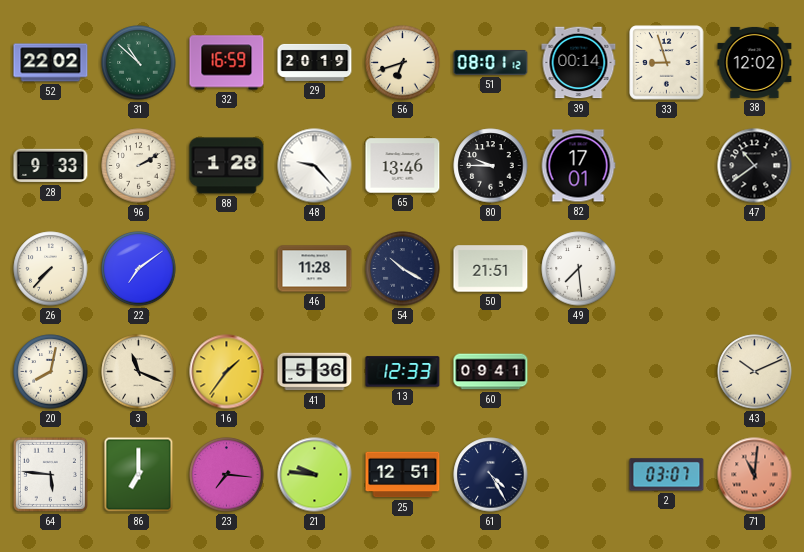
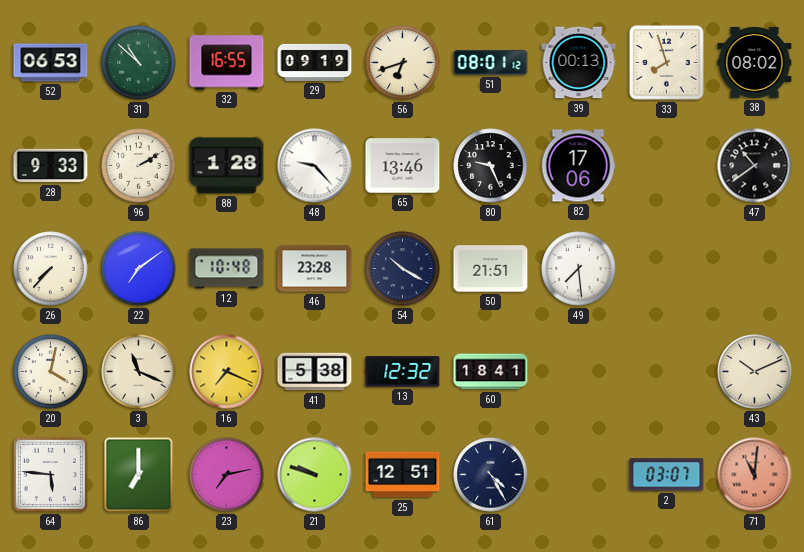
52: 22:02 -> 06:53 (51, 63)
32: 16:59 -> 16:55 (227, 63)
29: 20:19 -> 09:19 (315, 62)
39: 00:14 -> 00:13 (579, 63)
33: 8:57 -> 7:57 (667, 63)
38: 12:02 -> 08:02 (755, 62)
80: 9:45 -> 9:26 (491, 166)
82: 17:01 -> 17:06 (578, 166)
12: none -> 10:48 (227, 269)
46: 11:28 -> 23:28 (315, 269)
20: 8:02 -> 4:02 (51, 372)
16: 1:36 -> 7:19 (227, 372)
41: 5:36 -> 5:38 (315, 372)
13: 12:33 -> 12:32 (403, 372)
60: 09:41 -> 18:41 (491, 372)
23: 7:16 -> 7:13 (227, 475)
21: 9:46 -> 9:48 (315, 475)
